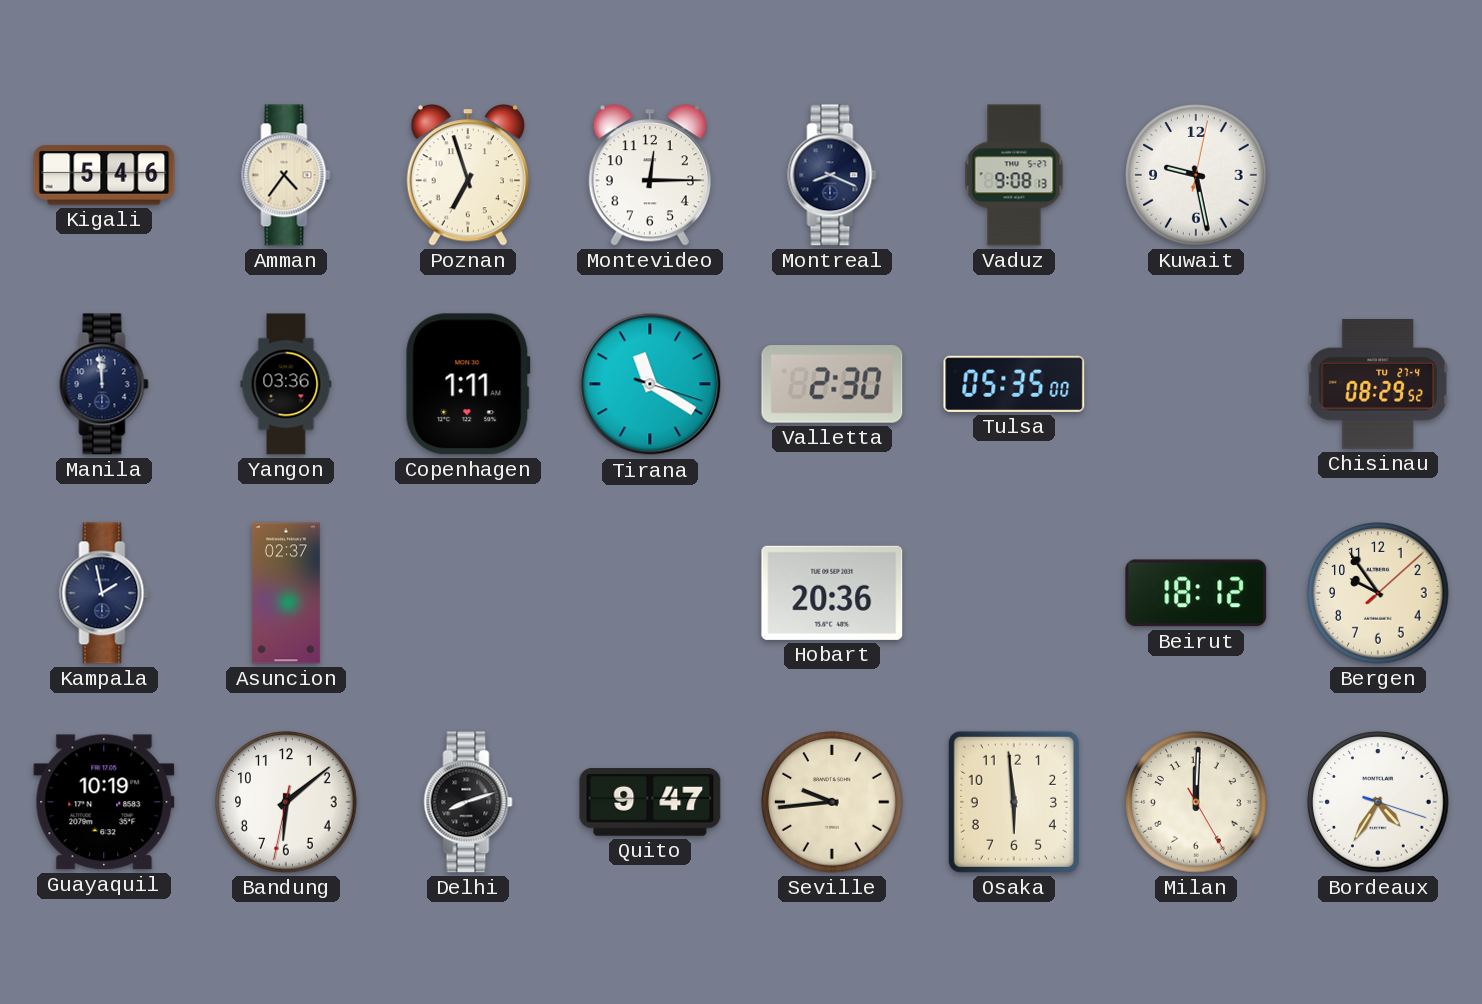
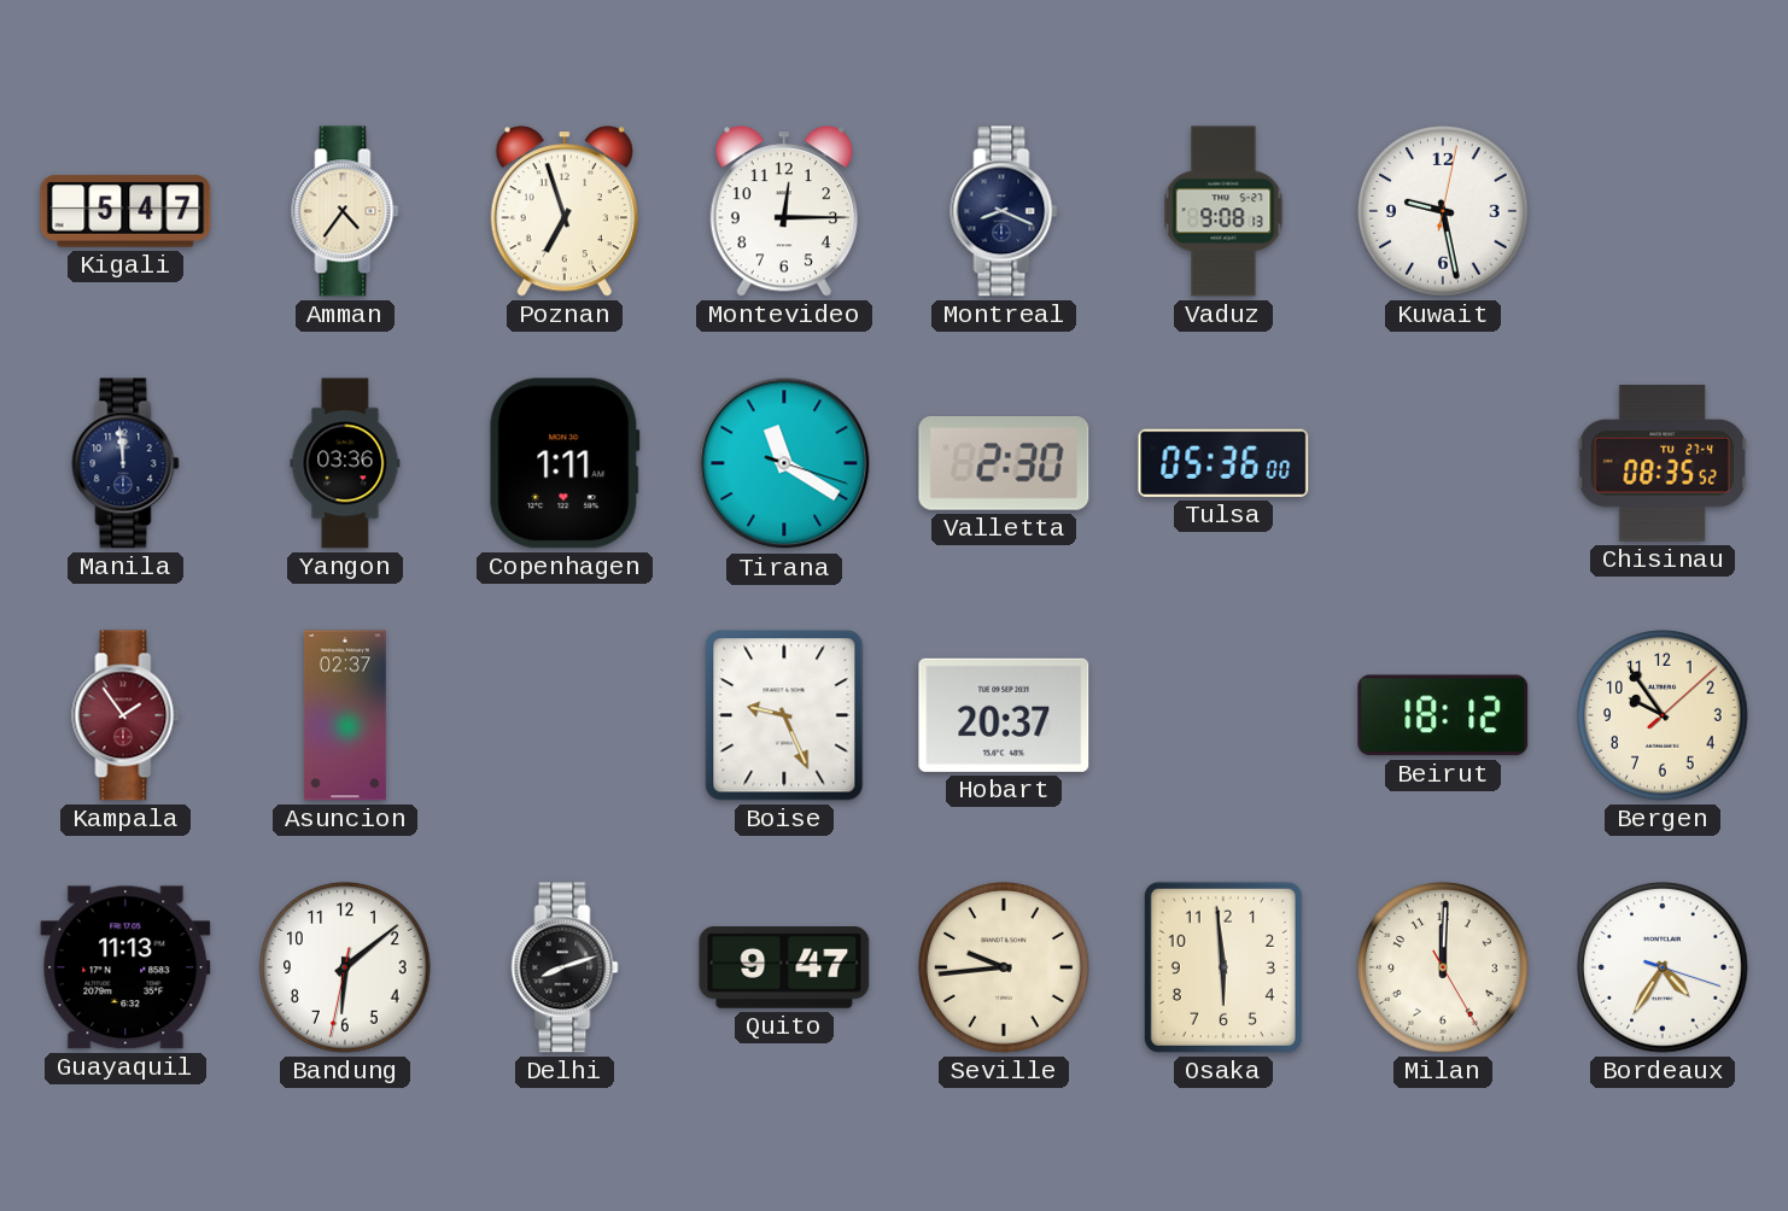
Kigali: 5:46 -> 5:47 (125, 211)
Tulsa: 05:35 -> 05:36 (1223, 463)
Chisinau: 08:29 -> 08:35 (1663, 464)
Kampala: 1:58 -> 1:54 (125, 715)
Kampala dial: navy -> burgundy (125, 715)
Boise: none -> 9:26 (784, 715)
Hobart: 20:36 -> 20:37 (1004, 715)
Guayaquil: 10:19 -> 11:13 (125, 967)
